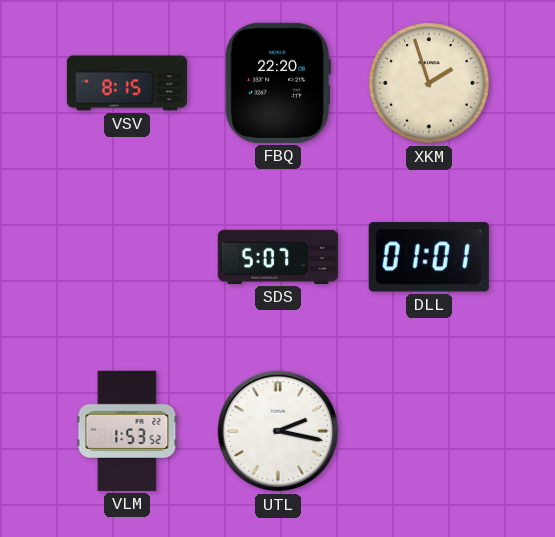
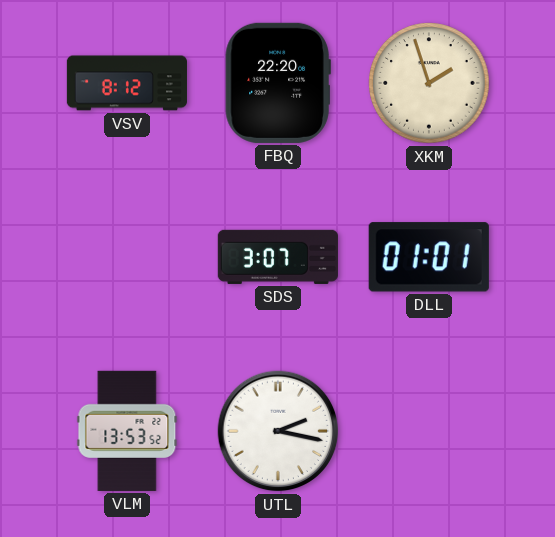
VSV: 8:15 -> 8:12 (127, 83)
SDS: 5:07 -> 3:07 (278, 257)
VLM: 1:53 -> 13:53 (127, 431)
